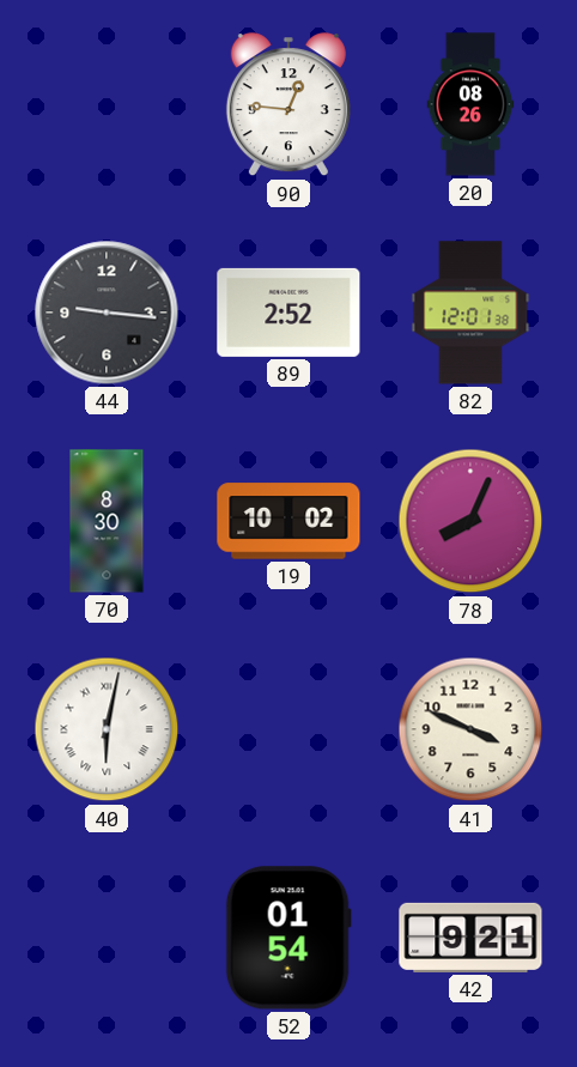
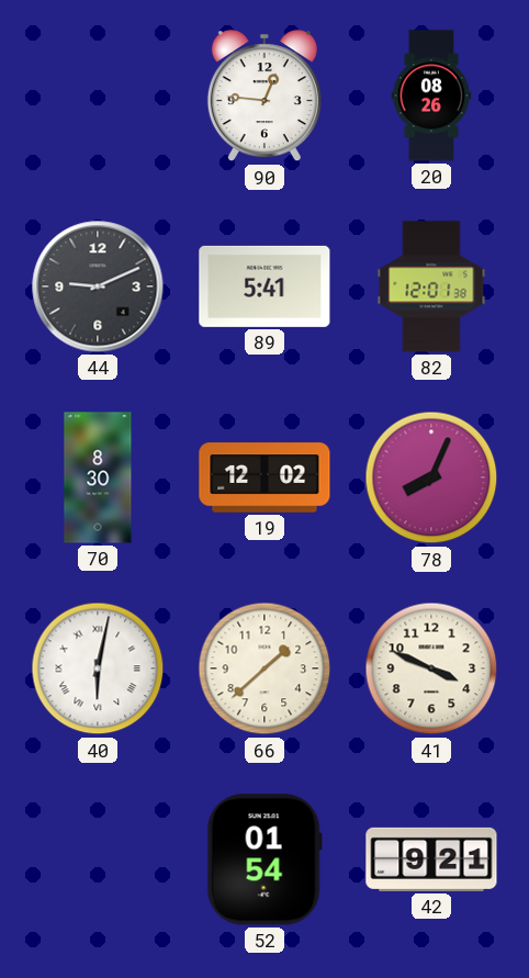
44: 9:16 -> 9:11 (98, 286)
89: 2:52 -> 5:41 (264, 286)
19: 10:02 -> 12:02 (264, 477)
66: none -> 1:38 (264, 668)
